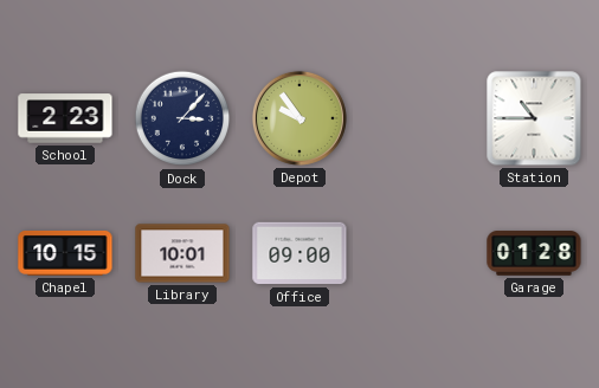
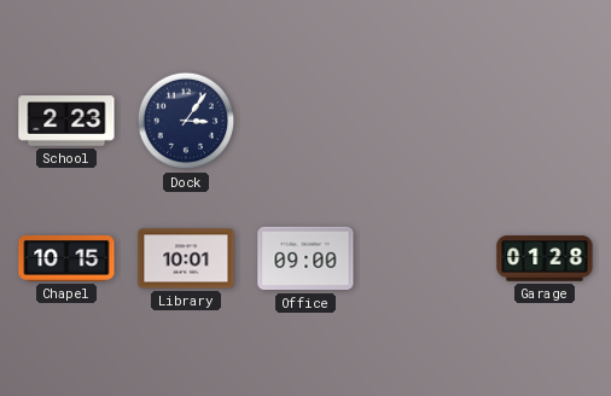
Dock: 3:07 -> 3:06 (186, 121)
Depot: 9:54 -> none (299, 118)
Station: 10:45 -> none (534, 118)
